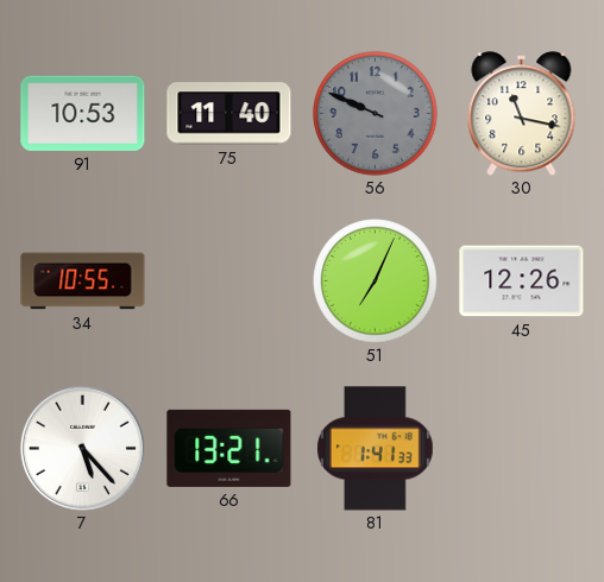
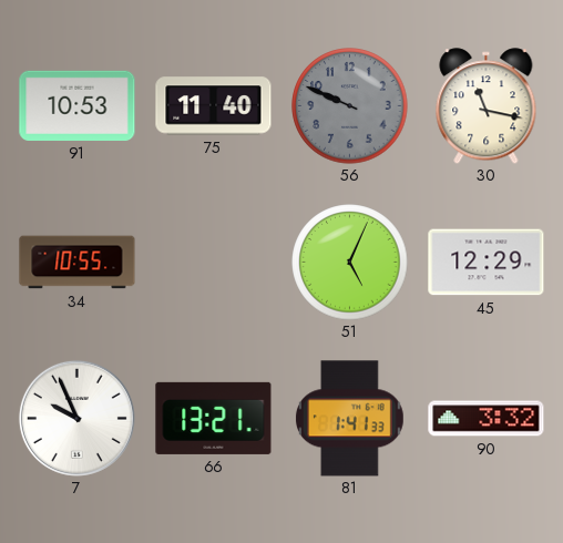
51: 7:04 -> 5:04 (350, 263)
45: 12:26 -> 12:29 (487, 263)
7: 5:23 -> 9:56 (76, 418)
90: none -> 3:32 (487, 419)
